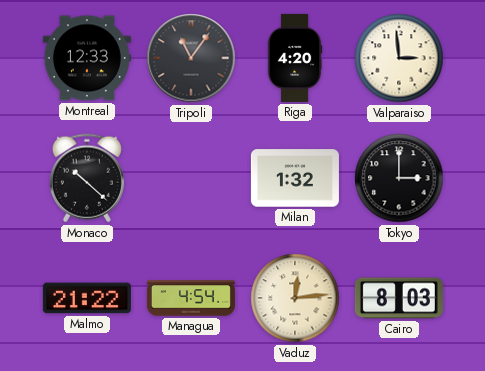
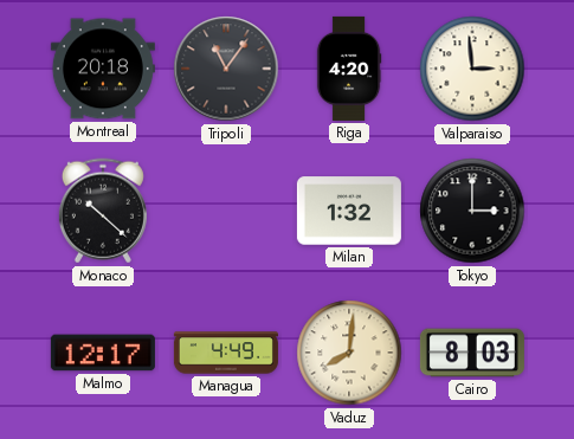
Montreal: 12:33 -> 20:18 (103, 69)
Malmo: 21:22 -> 12:17 (103, 353)
Managua: 4:54 -> 4:49 (226, 353)
Vaduz: 12:14 -> 8:01 (349, 353)
